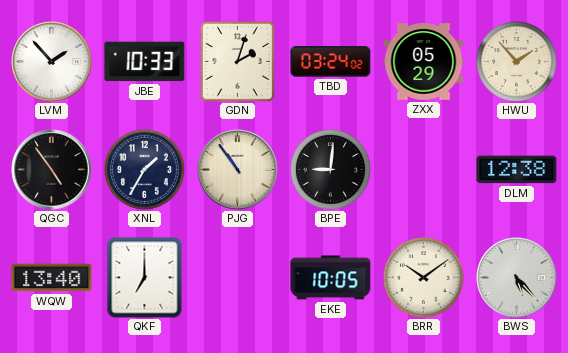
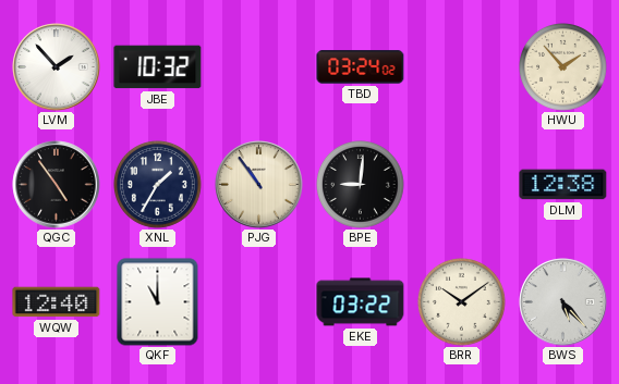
JBE: 10:33 -> 10:32 (158, 67)
GDN: 2:03 -> none (238, 62)
ZXX: 05:29 -> none (424, 62)
WQW: 13:40 -> 12:40 (57, 302)
QKF: 7:00 -> 11:00 (158, 302)
EKE: 10:05 -> 03:22 (361, 302)
